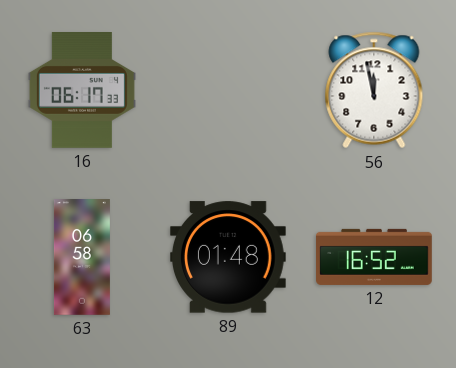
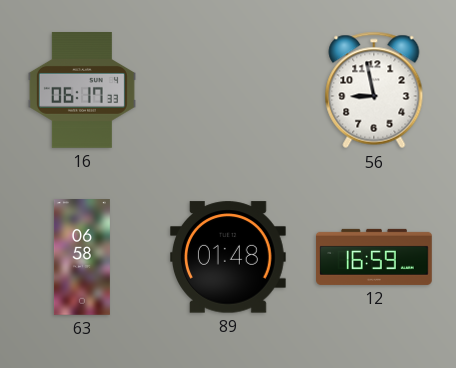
56: 11:58 -> 8:58 (374, 90)
12: 16:52 -> 16:59 (374, 257)
